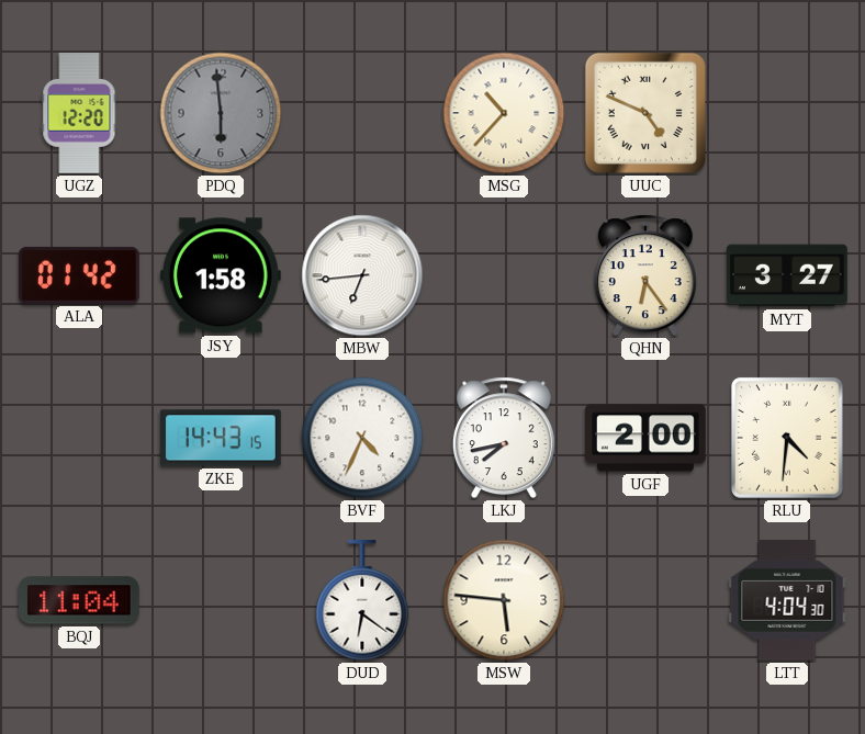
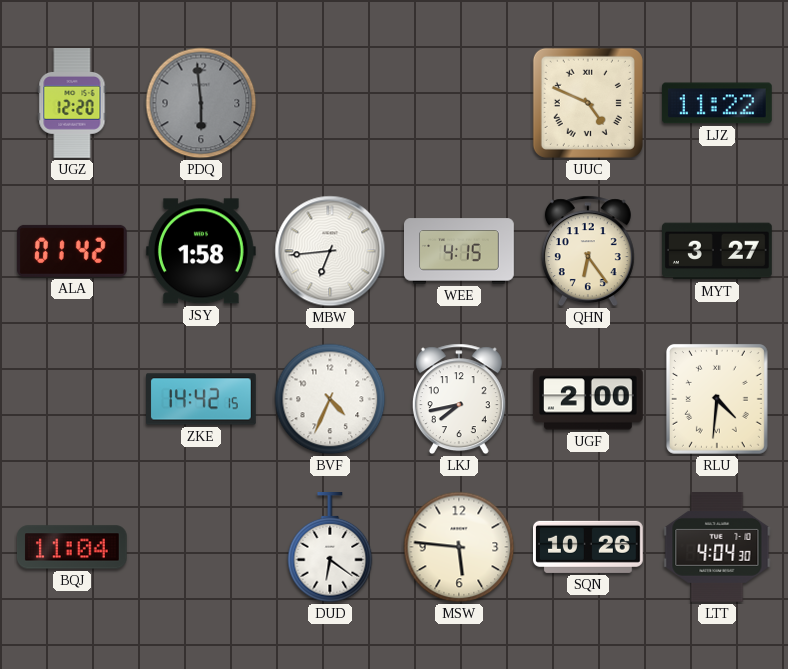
MSG: 10:37 -> none (504, 113)
LJZ: none -> 11:22 (717, 103)
WEE: none -> 4:15 (460, 251)
ZKE: 14:43 -> 14:42 (202, 399)
SQN: none -> 10:26 (589, 547)
